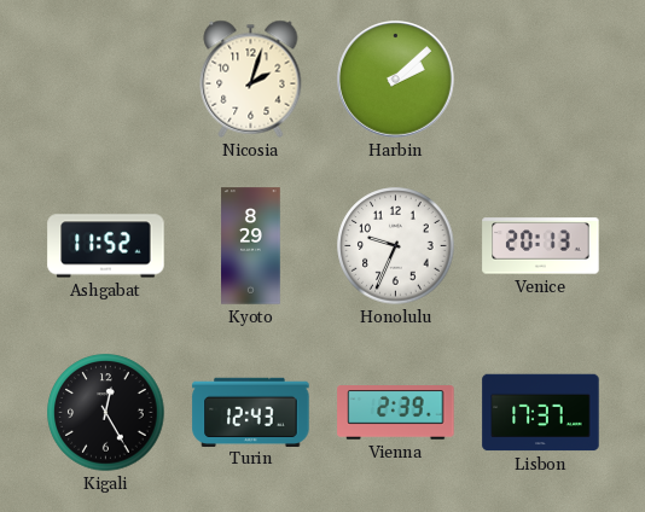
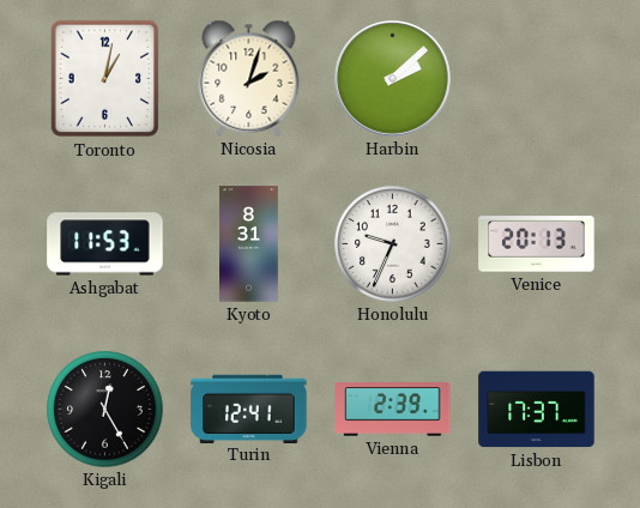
Toronto: none -> 1:02 (105, 79)
Ashgabat: 11:52 -> 11:53 (105, 244)
Kyoto: 8:29 -> 8:31 (249, 244)
Turin: 12:43 -> 12:41 (249, 409)
